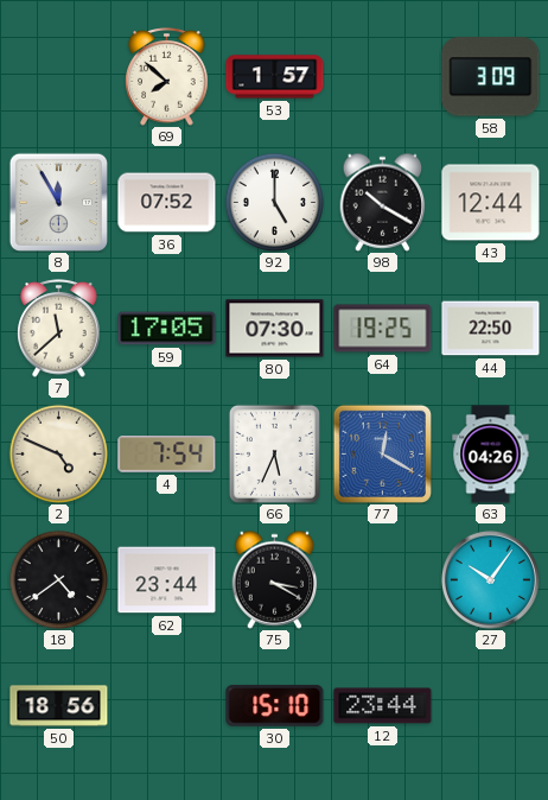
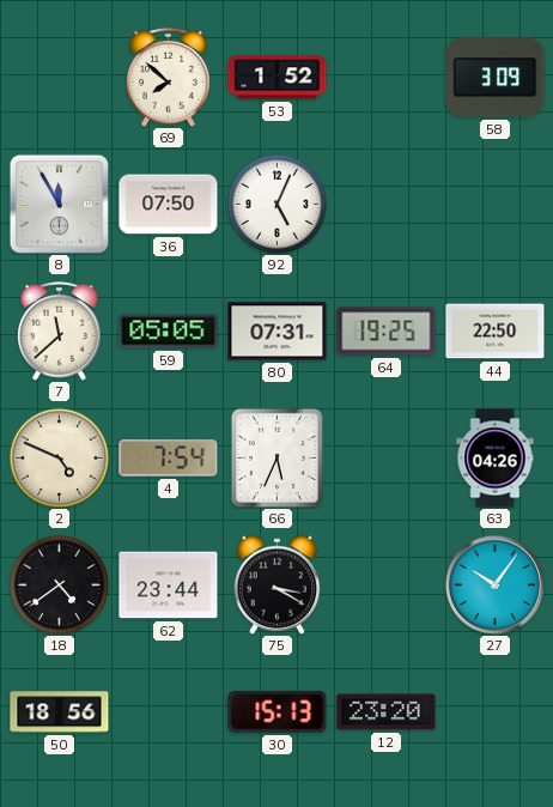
53: 1:57 -> 1:52 (278, 78)
36: 07:52 -> 07:50 (169, 205)
92: 5:00 -> 5:04 (276, 204)
98: 10:20 -> none (383, 202)
43: 12:44 -> none (491, 203)
59: 17:05 -> 05:05 (169, 332)
80: 07:30 -> 07:31 (278, 332)
77: 12:20 -> none (382, 453)
30: 15:10 -> 15:13 (278, 711)
12: 23:44 -> 23:20 (387, 712)
